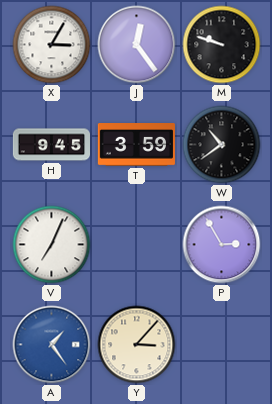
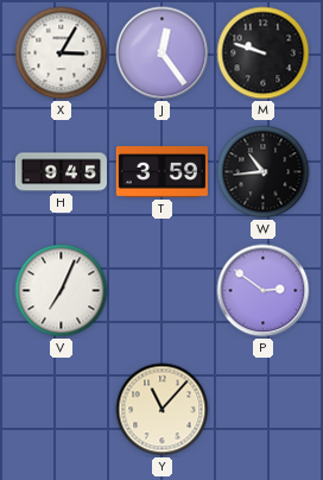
W: 10:39 -> 10:44 (264, 172)
P: 2:55 -> 2:51 (264, 291)
A: 1:24 -> none (52, 345)
Y: 3:07 -> 11:07 (163, 410)
